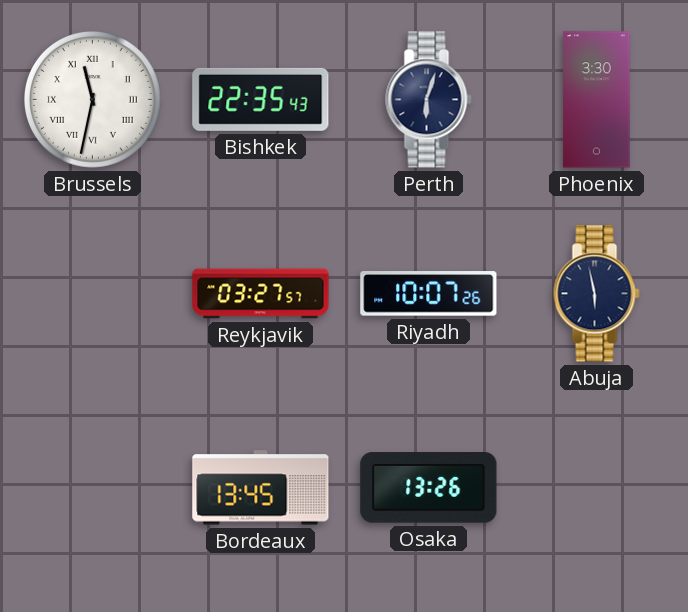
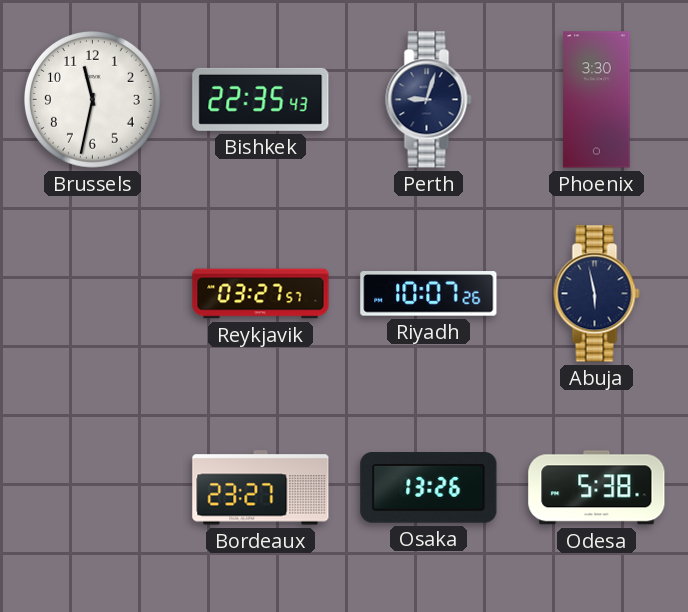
Brussels numerals: Roman -> Arabic (93, 100)
Perth: 6:03 -> 9:03 (429, 100)
Bordeaux: 13:45 -> 23:27 (261, 488)
Odesa: none -> 5:38 (597, 488)
